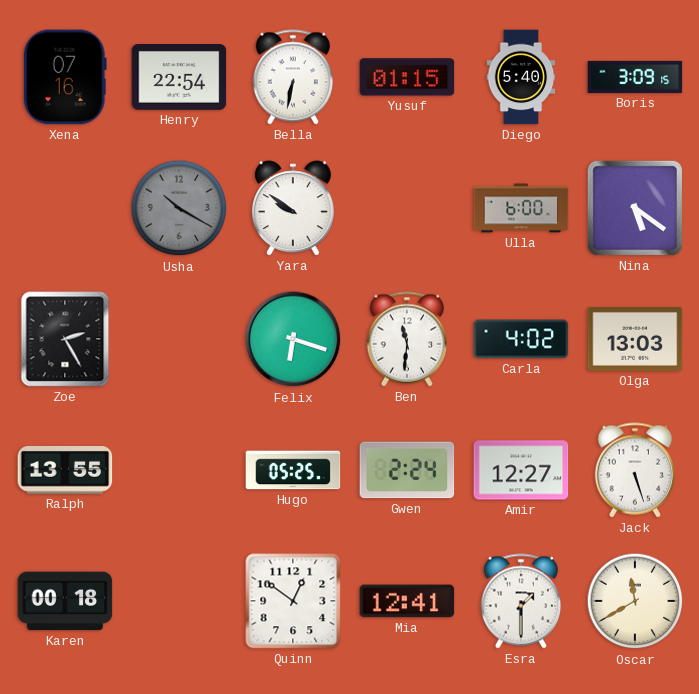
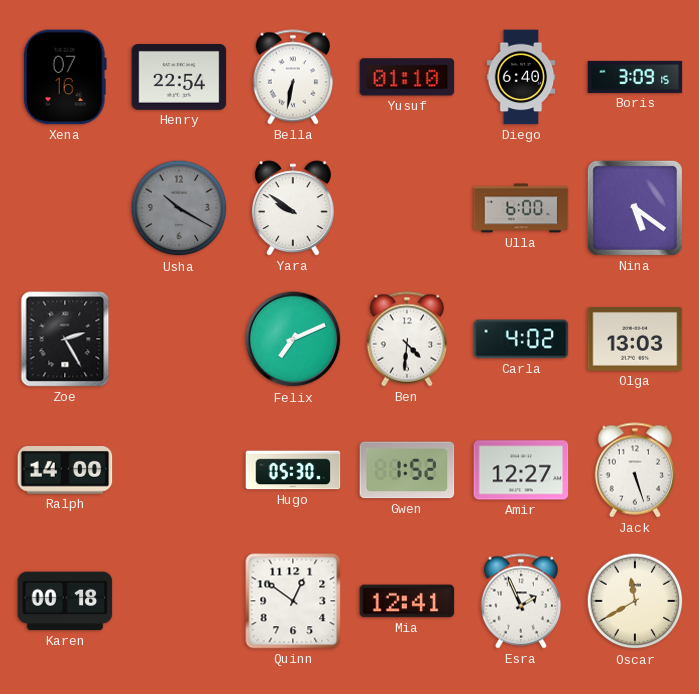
Yusuf: 01:15 -> 01:10 (407, 77)
Diego: 5:40 -> 6:40 (521, 77)
Felix: 6:18 -> 7:11 (293, 339)
Ben: 11:31 -> 4:31 (406, 339)
Ralph: 13:55 -> 14:00 (65, 471)
Hugo: 05:25 -> 05:30 (293, 470)
Gwen: 2:24 -> 1:52 (407, 470)
Esra: 1:30 -> 1:56 (520, 601)
